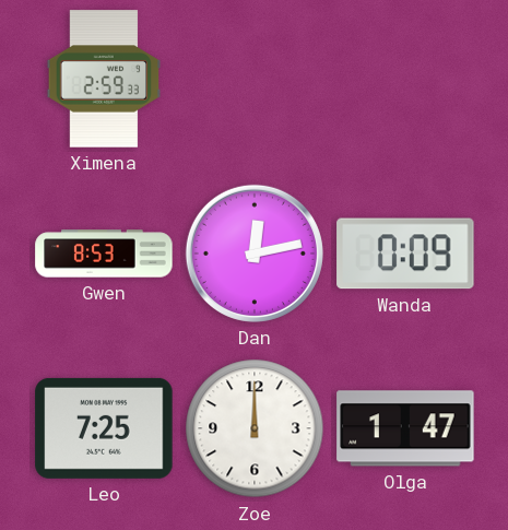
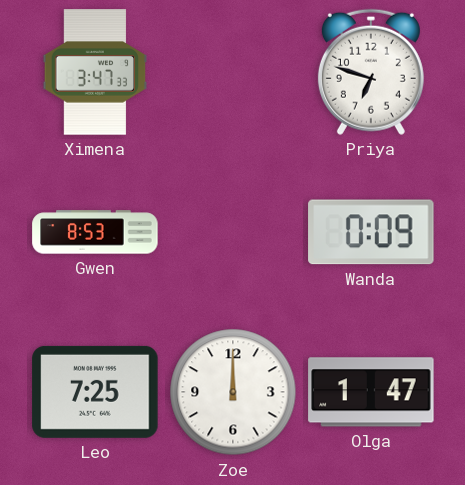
Ximena: 2:59 -> 3:47 (95, 72)
Priya: none -> 6:48 (371, 72)
Dan: 12:13 -> none (255, 254)
